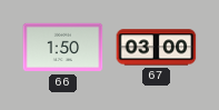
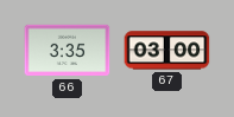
66: 1:50 -> 3:35 (68, 51)
